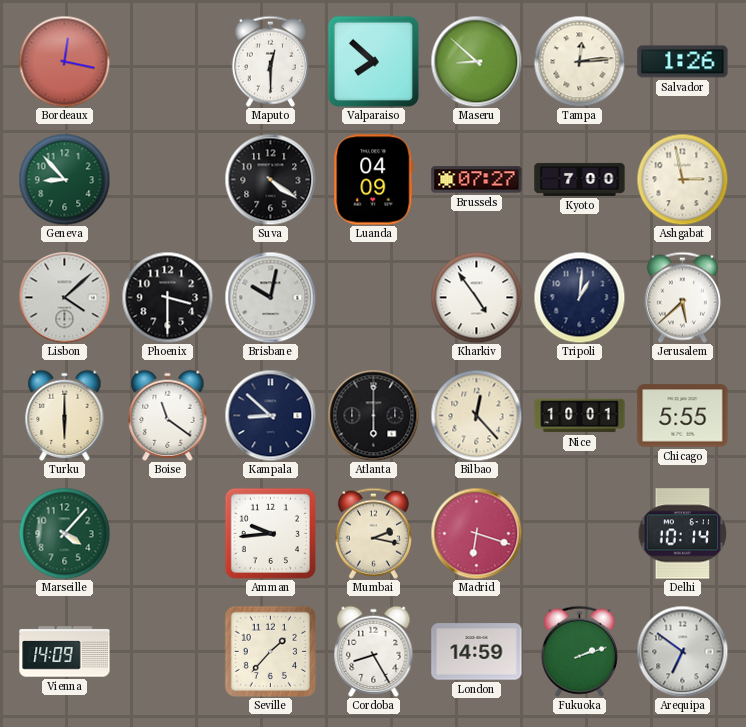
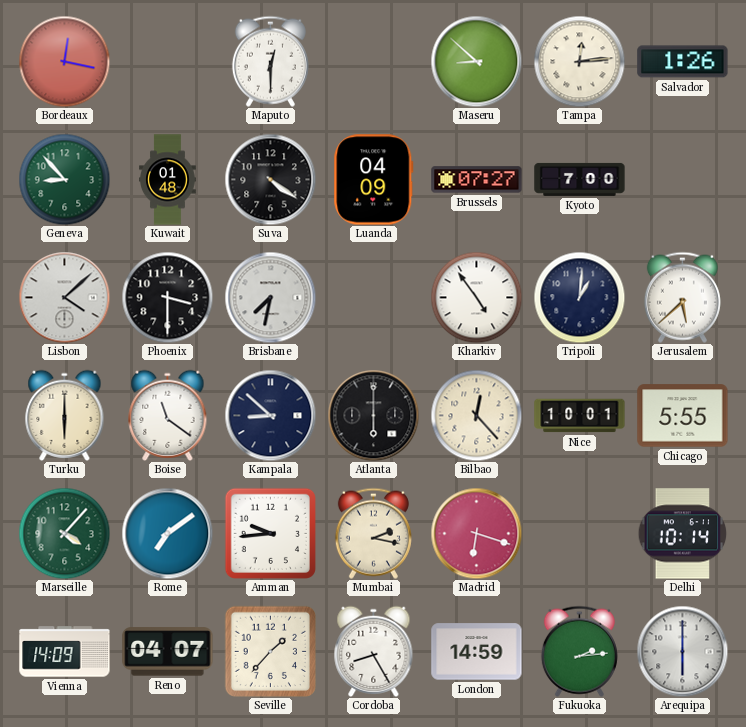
Valparaiso: 7:52 -> none (373, 61)
Kuwait: none -> 01:48 (168, 180)
Ashgabat: 2:58 -> none (682, 179)
Brisbane: 10:02 -> 7:32 (270, 297)
Rome: none -> 7:09 (167, 533)
Reno: none -> 04:07 (168, 652)
Fukuoka: 2:12 -> 2:14 (579, 651)
Arequipa: 6:51 -> 6:00 (682, 651)
